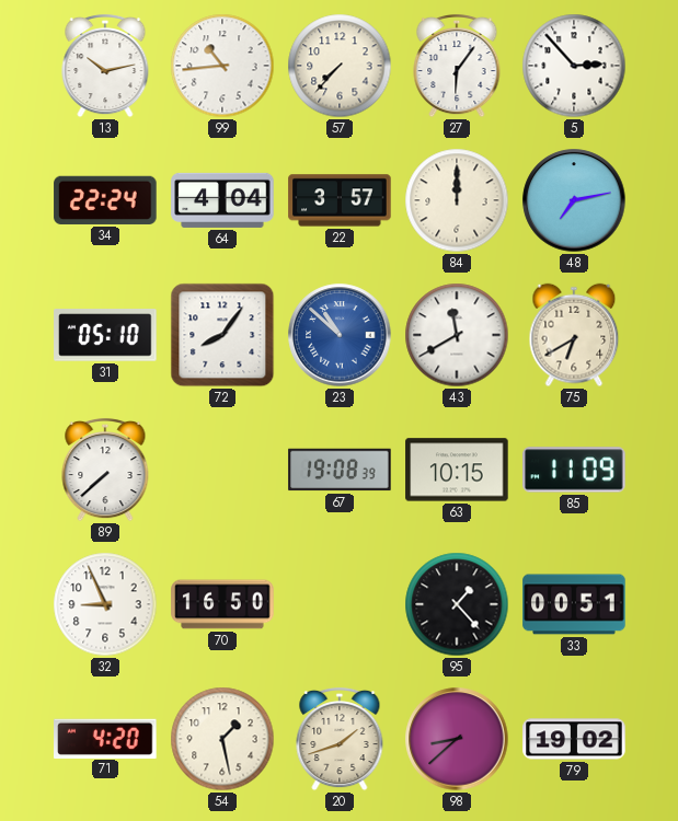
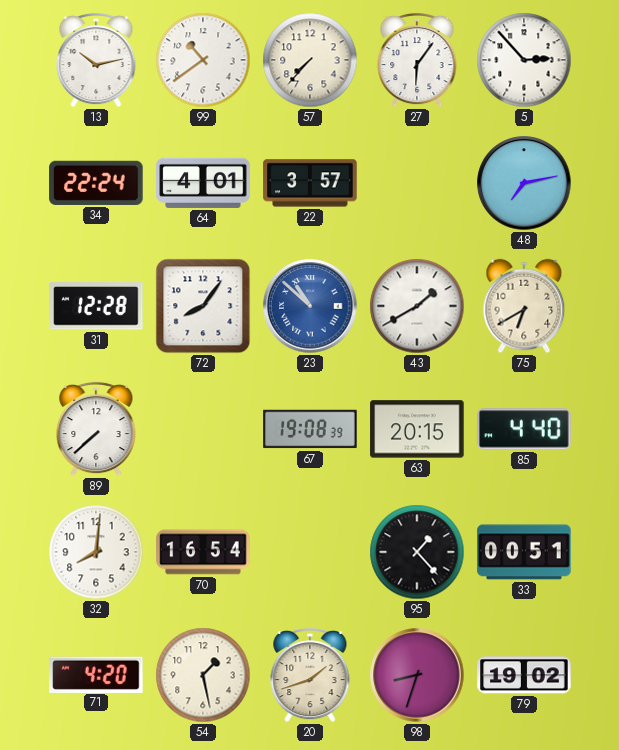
99: 10:44 -> 10:39 (203, 60)
64: 4:04 -> 4:01 (203, 183)
84: 12:00 -> none (457, 200)
31: 05:10 -> 12:28 (96, 306)
43: 11:40 -> 1:40 (417, 306)
63: 10:15 -> 20:15 (417, 429)
85: 11:09 -> 4:40 (524, 429)
32: 8:56 -> 8:01 (96, 552)
70: 16:50 -> 16:54 (203, 552)
98: 8:38 -> 8:33 (417, 675)
